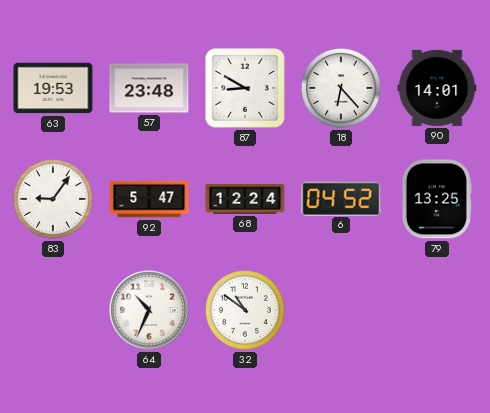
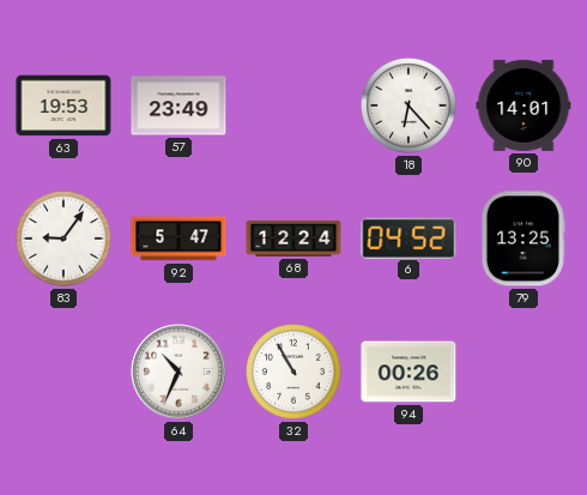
57: 23:48 -> 23:49 (178, 105)
87: 8:50 -> none (245, 88)
32: 10:51 -> 10:55 (295, 373)
94: none -> 00:26 (409, 372)
